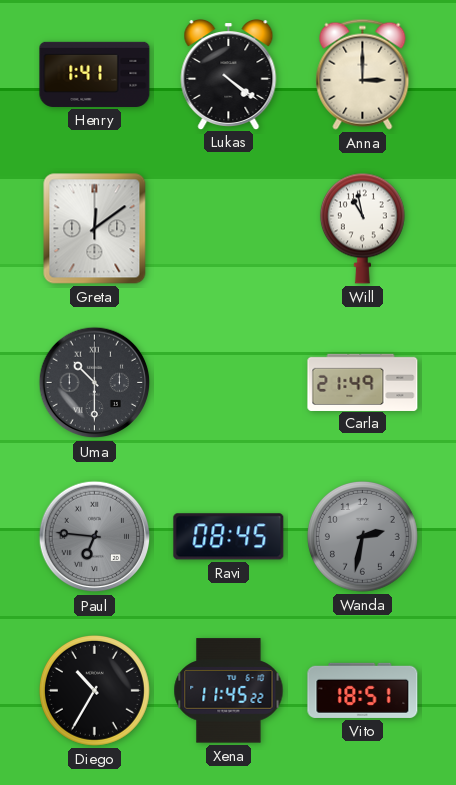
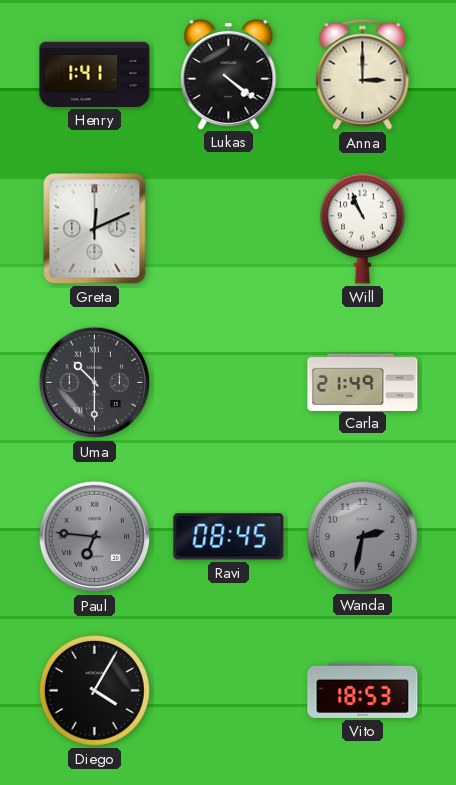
Greta: 12:09 -> 12:11 (95, 229)
Will: 10:58 -> 10:56 (362, 228)
Diego: 10:35 -> 4:05 (94, 690)
Xena: 11:45 -> none (229, 691)
Vito: 18:51 -> 18:53 (363, 690)
